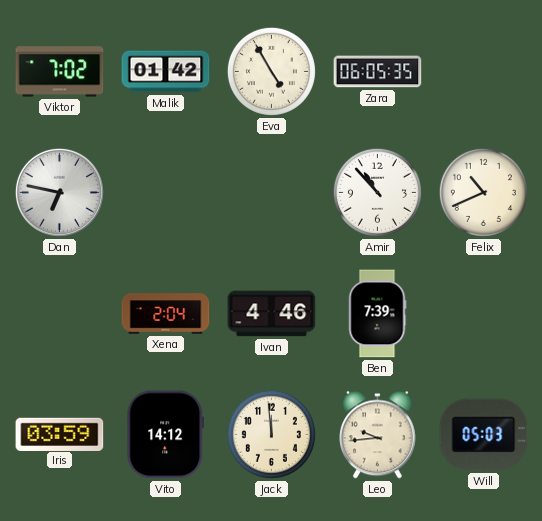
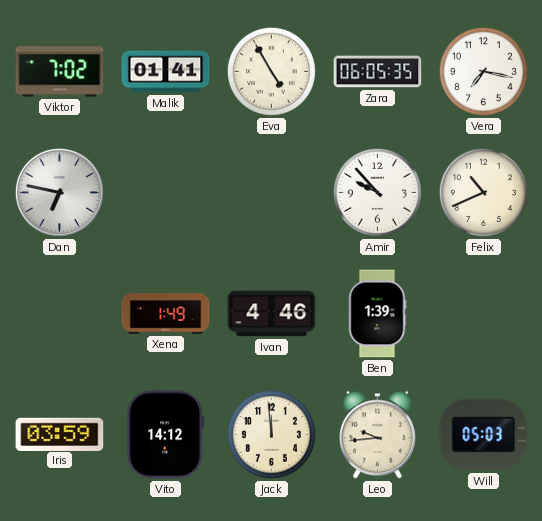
Malik: 01:42 -> 01:41 (166, 72)
Vera: none -> 7:17 (483, 71)
Amir: 10:53 -> 9:53 (377, 192)
Xena: 2:04 -> 1:49 (166, 314)
Ben: 7:39 -> 1:39 (377, 314)
